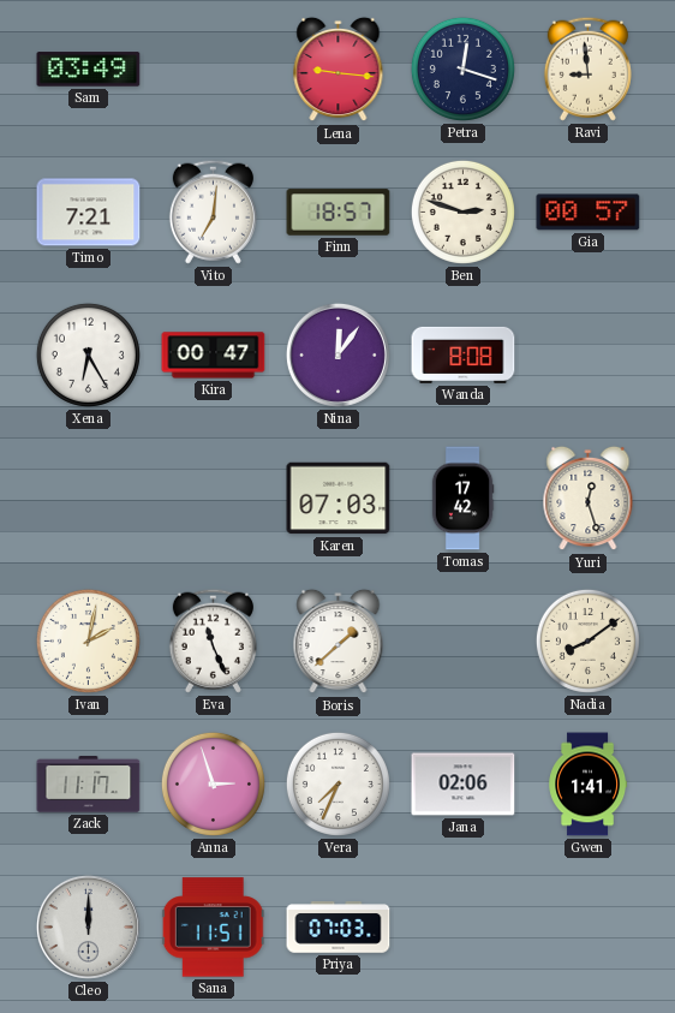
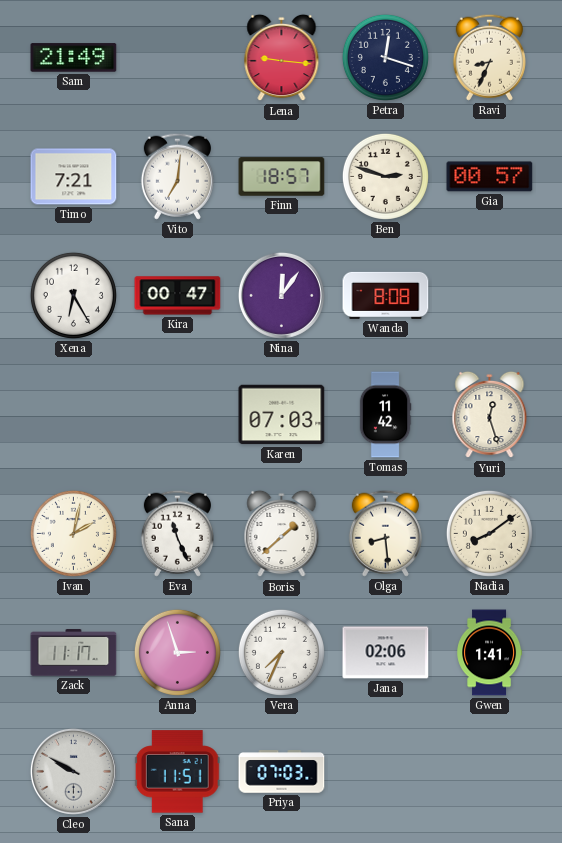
Sam: 03:49 -> 21:49 (74, 58)
Ravi: 8:59 -> 8:34 (489, 57)
Tomas: 17:42 -> 11:42 (385, 415)
Olga: none -> 8:29 (385, 533)
Cleo: 12:00 -> 9:50 (73, 771)
